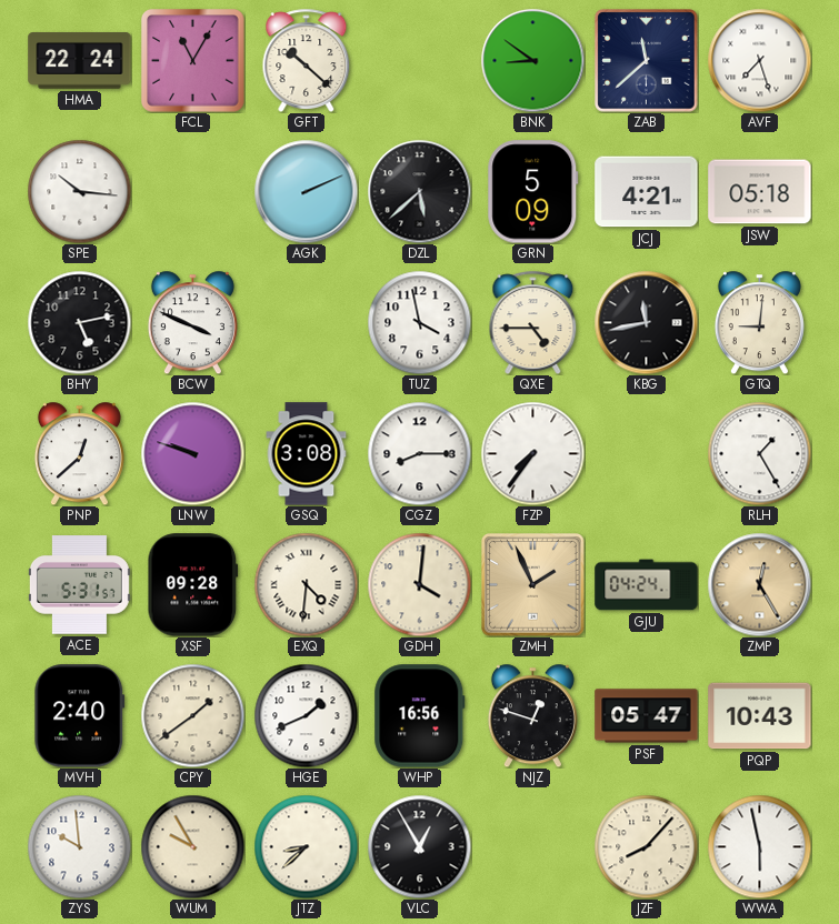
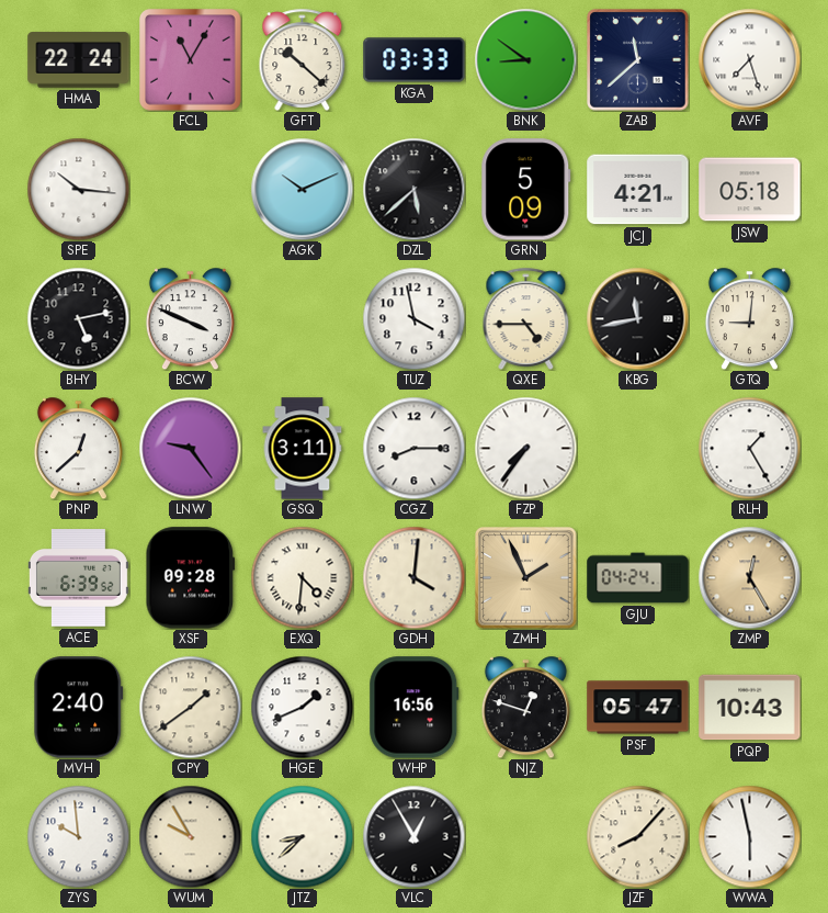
KGA: none -> 03:33 (415, 60)
AGK: 2:11 -> 10:11 (302, 189)
LNW: 9:48 -> 9:24 (190, 448)
GSQ: 3:08 -> 3:11 (303, 449)
ACE: 5:31 -> 6:39 (78, 578)
